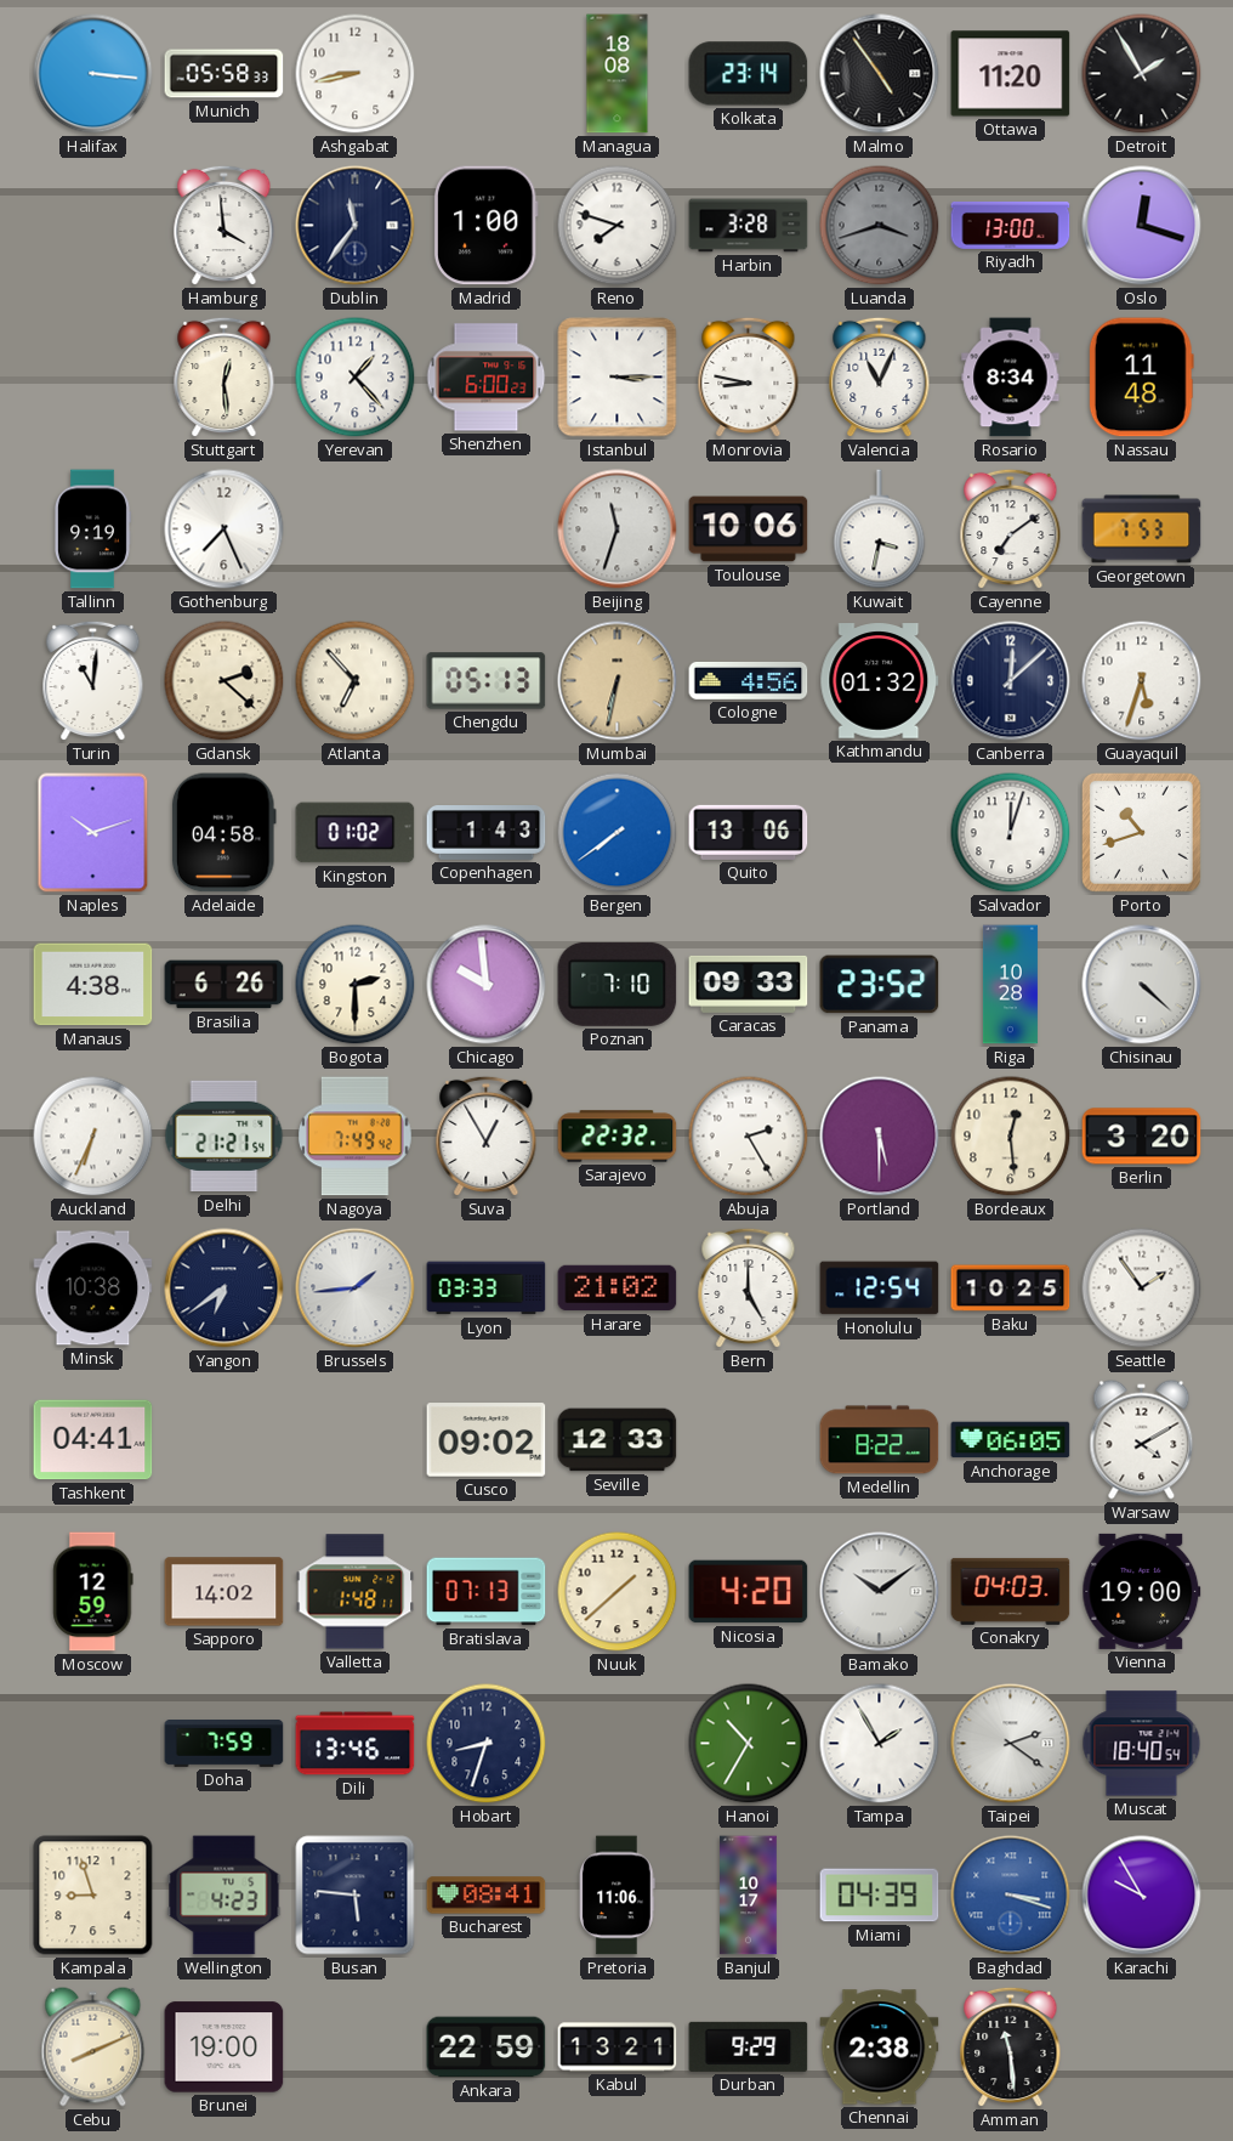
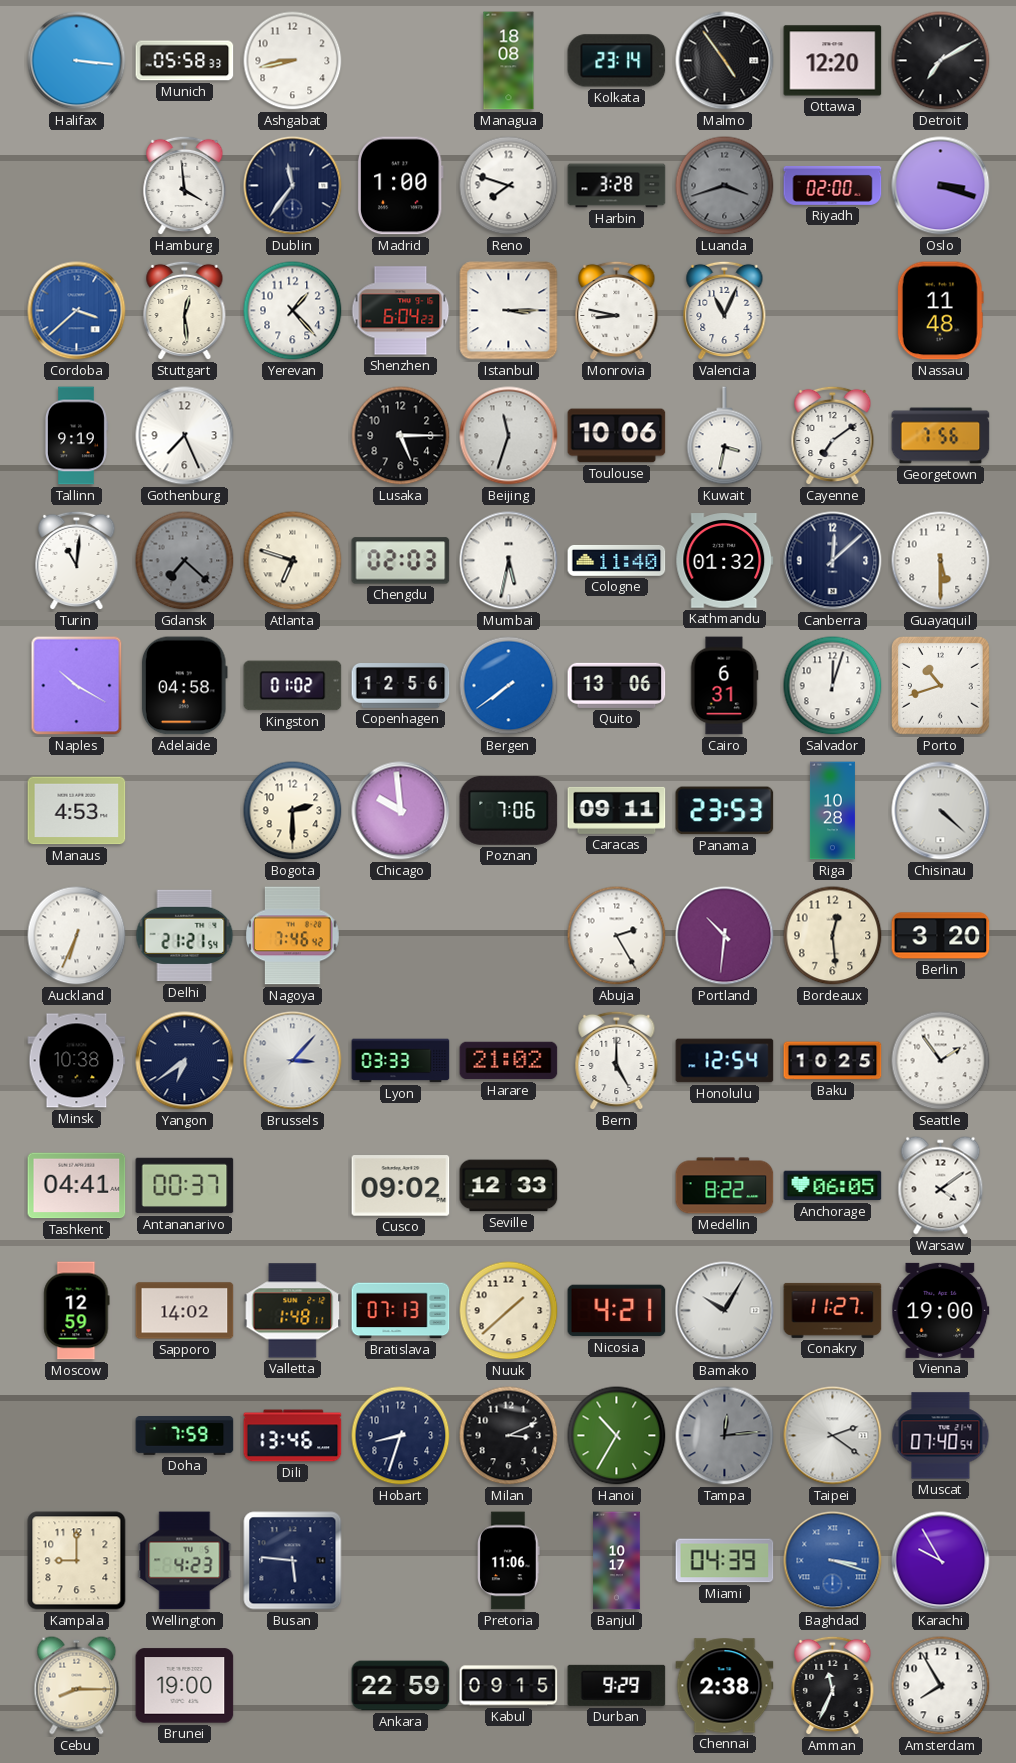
Ottawa: 11:20 -> 12:20 (833, 61)
Detroit: 1:55 -> 7:10 (941, 61)
Riyadh: 13:00 -> 02:00 (833, 185)
Oslo: 12:18 -> 3:18 (941, 186)
Cordoba: none -> 3:38 (77, 311)
Shenzhen: 6:00 -> 6:04 (401, 311)
Rosario: 8:34 -> none (1011, 378)
Lusaka: none -> 5:15 (401, 436)
Georgetown: 7:53 -> 7:56 (941, 436)
Gdansk: 2:22 -> 7:22 (185, 561)
Gdansk dial: cream -> grey (185, 561)
Atlanta: 6:53 -> 6:48 (293, 561)
Chengdu: 05:13 -> 02:03 (401, 561)
Mumbai: 6:32 -> 5:32 (509, 561)
Mumbai dial: champagne -> white (509, 561)
Cologne: 4:56 -> 11:40 (617, 560)
Guayaquil: 5:33 -> 5:30 (941, 561)
Naples: 10:12 -> 10:20 (77, 686)
Copenhagen: 1:43 -> 12:56 (401, 686)
Cairo: none -> 6:31 (724, 686)
Manaus: 4:38 -> 4:53 (77, 811)
Brasilia: 6:26 -> none (225, 985)
Poznan: 7:10 -> 7:06 (509, 810)
Caracas: 09:33 -> 09:11 (617, 810)
Panama: 23:52 -> 23:53 (725, 811)
Nagoya: 7:49 -> 7:46 (293, 936)
Suva: 12:55 -> none (487, 1137)
Sarajevo: 22:32 -> none (618, 1137)
Portland: 5:30 -> 10:31 (725, 936)
Brussels: 1:44 -> 3:07 (293, 1061)
Antananarivo: none -> 00:37 (185, 1186)
Warsaw: 4:10 -> 4:09 (941, 1186)
Nicosia: 4:20 -> 4:21 (617, 1311)
Bamako: 10:09 -> 10:05 (725, 1311)
Conakry: 04:03 -> 11:27 (833, 1310)
Milan: none -> 3:11 (509, 1436)
Tampa: 1:55 -> 12:14 (725, 1436)
Tampa dial: white -> grey (725, 1436)
Muscat: 18:40 -> 07:40 (941, 1436)
Kampala: 8:57 -> 9:00 (77, 1561)
Bucharest: 08:41 -> none (487, 1896)
Cebu: 8:11 -> 8:15 (77, 1686)
Kabul: 13:21 -> 09:15 (509, 1686)
Amman: 11:29 -> 11:34 (833, 1686)
Amsterdam: none -> 7:55 (941, 1686)
